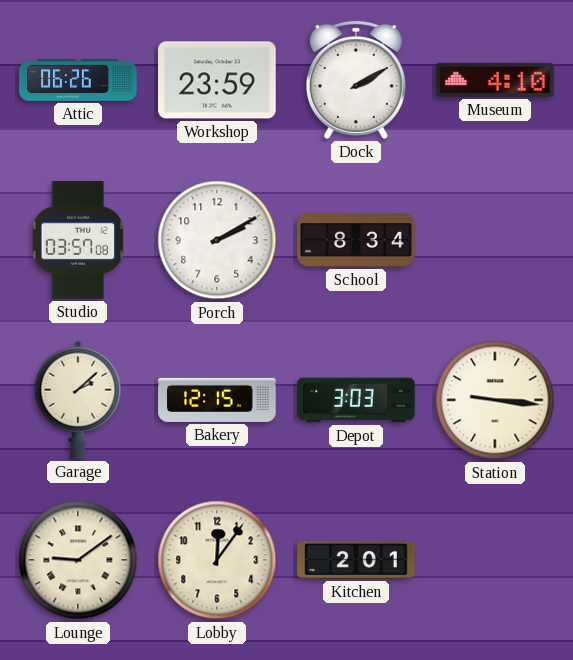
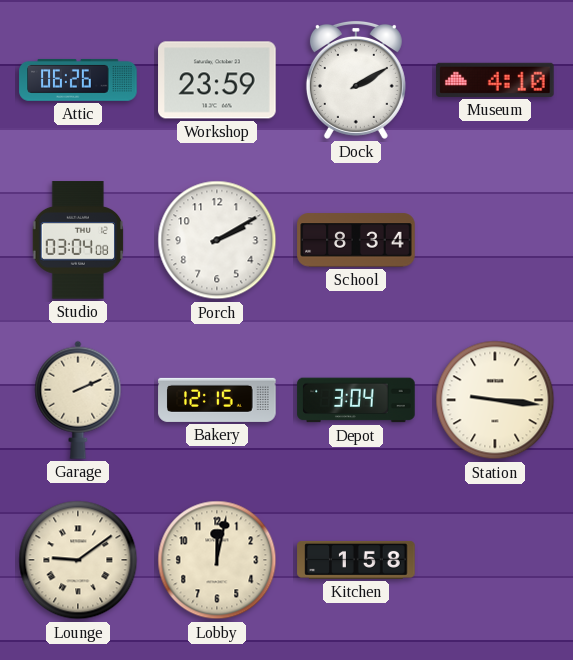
Studio: 03:57 -> 03:04 (77, 240)
Garage: 2:08 -> 2:11 (78, 400)
Depot: 3:03 -> 3:04 (356, 400)
Lobby: 12:06 -> 12:02 (217, 560)
Kitchen: 2:01 -> 1:58 (356, 560)
